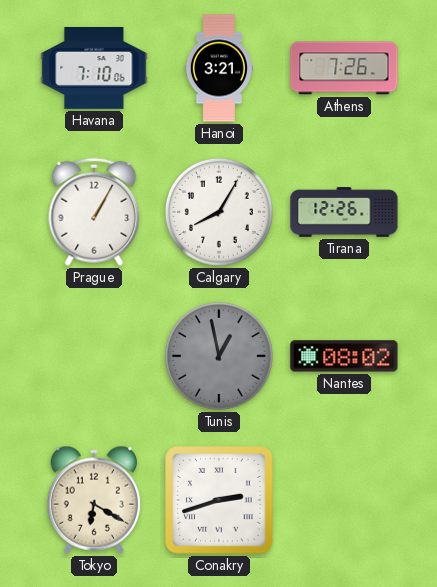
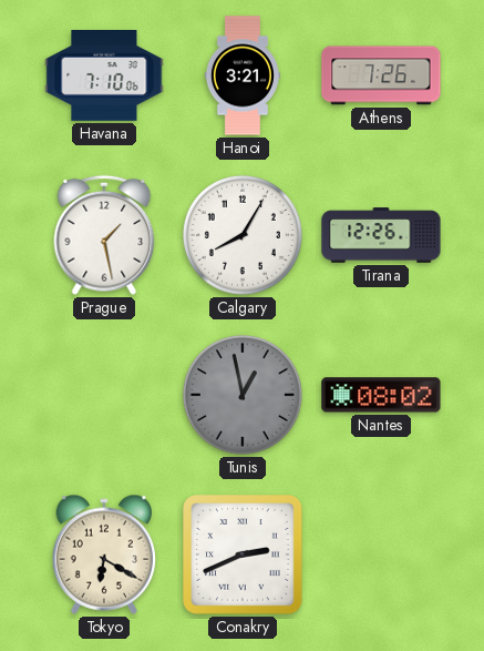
Prague: 1:05 -> 1:28 (104, 235)
Conakry: 2:42 -> 2:41 (243, 555)
